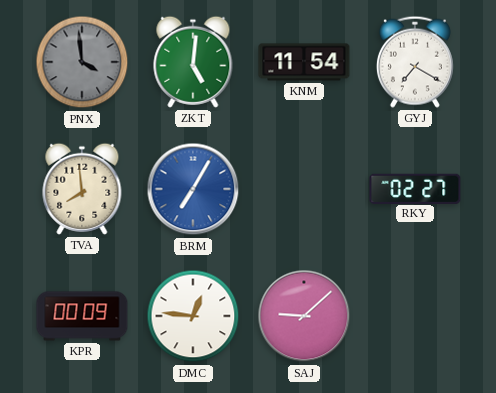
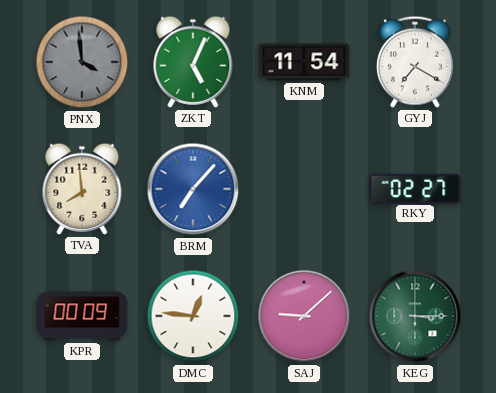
ZKT: 5:01 -> 5:04 (193, 62)
BRM: 7:05 -> 7:07 (193, 189)
KEG: none -> 3:15 (415, 316)
